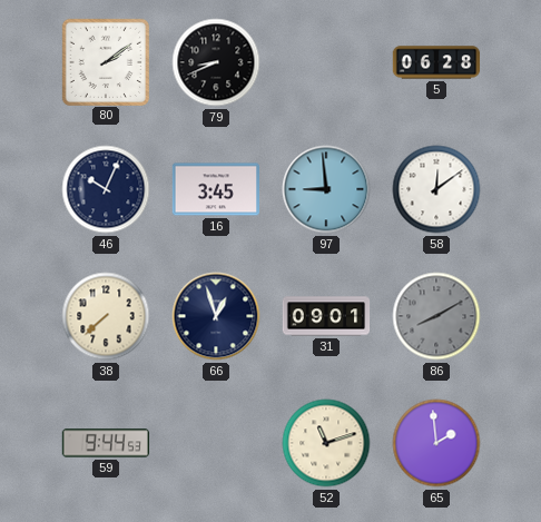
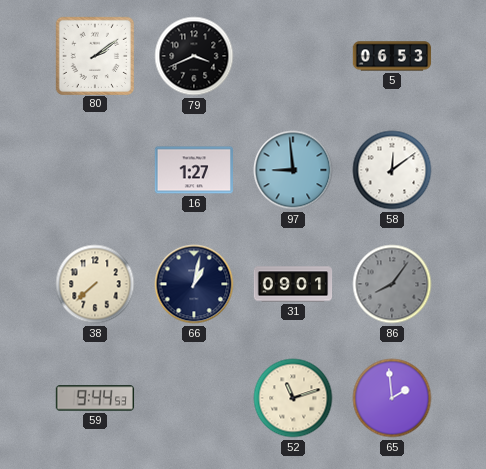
79: 8:41 -> 3:41 (194, 56)
5: 06:28 -> 06:53 (392, 56)
46: 10:04 -> none (106, 189)
16: 3:45 -> 1:27 (193, 170)
66: 12:57 -> 1:02 (194, 284)
86: 8:10 -> 8:06 (392, 284)
